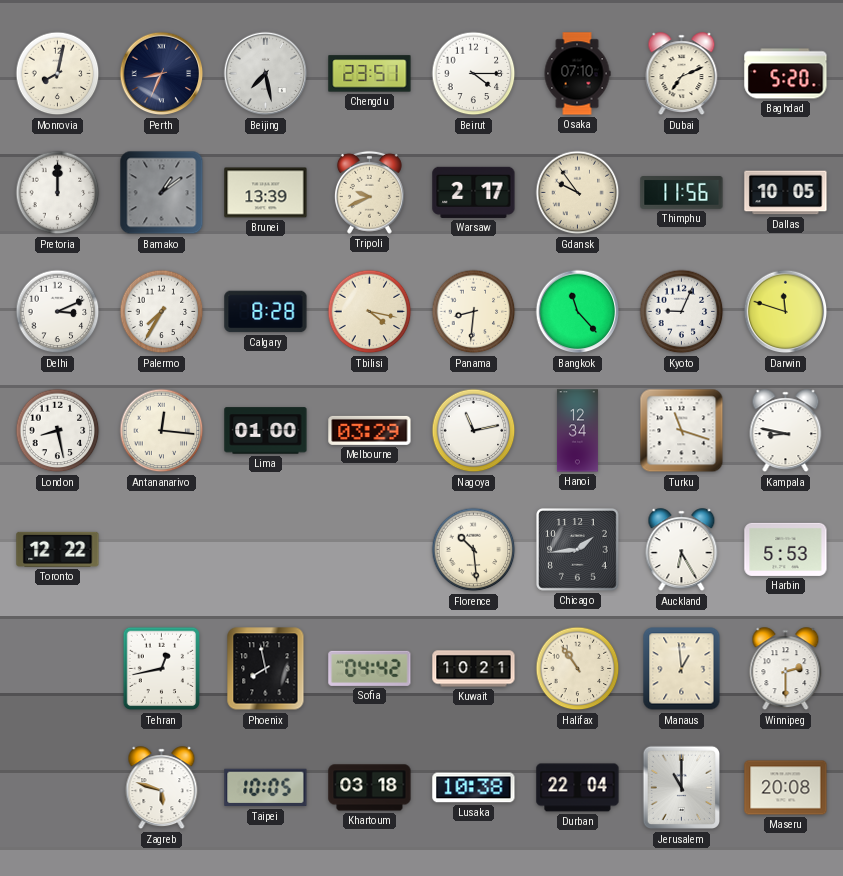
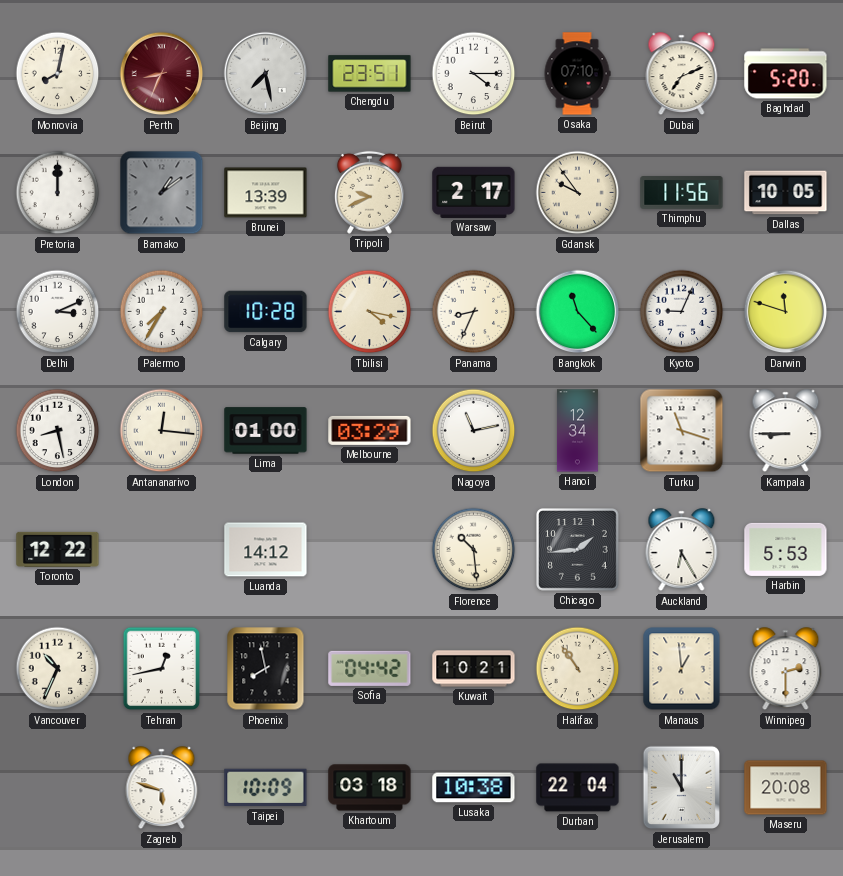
Perth dial: navy -> burgundy (162, 74)
Calgary: 8:28 -> 10:28 (266, 312)
Panama: 8:31 -> 8:34 (474, 312)
Kampala: 8:47 -> 8:45 (786, 431)
Luanda: none -> 14:12 (266, 550)
Vancouver: none -> 10:34 (58, 669)
Taipei: 10:05 -> 10:09 (266, 788)
